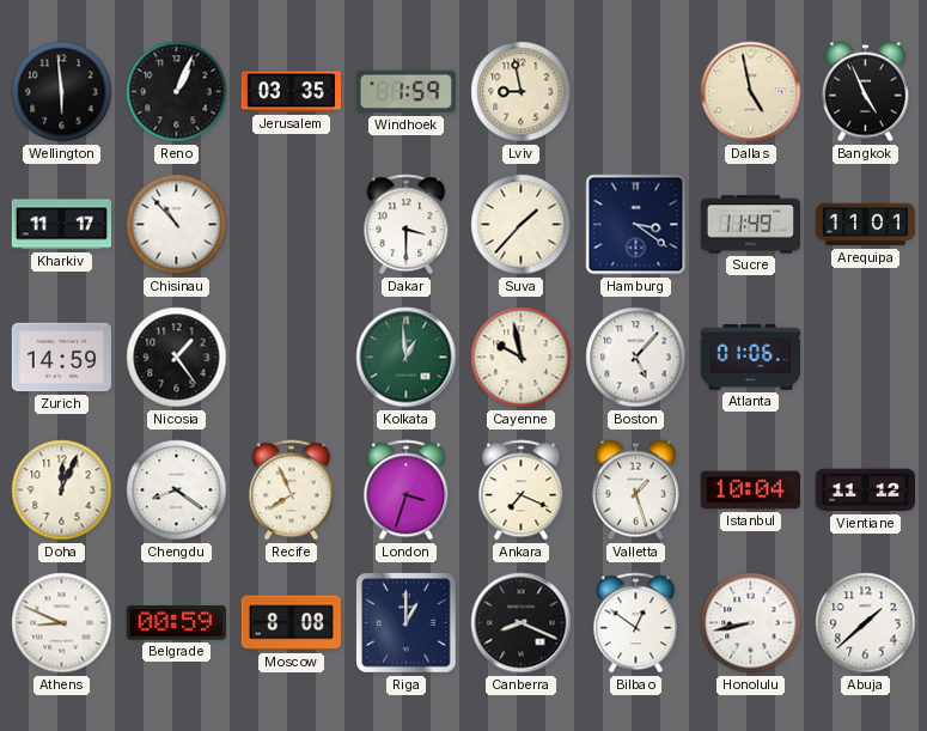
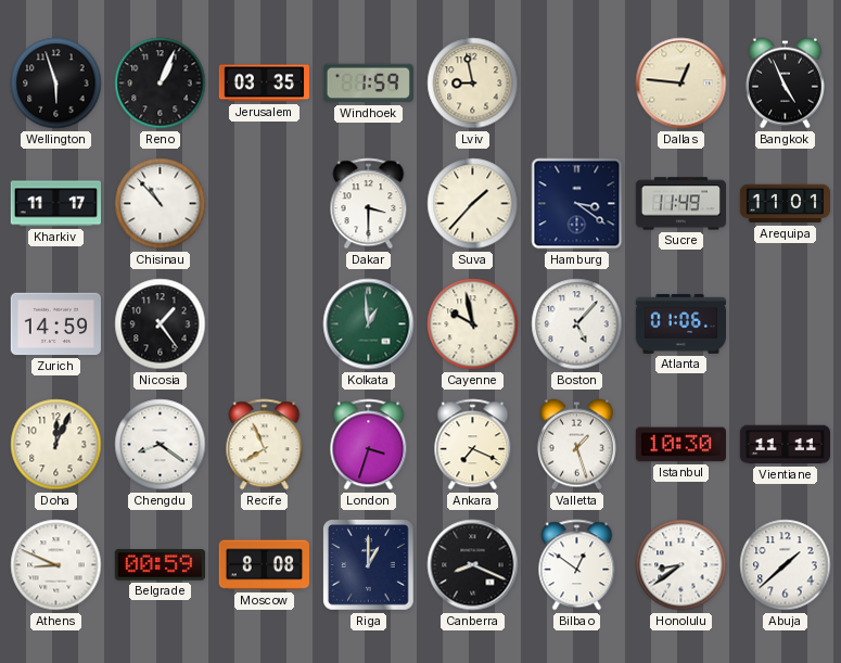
Wellington: 5:59 -> 5:57 (56, 84)
Dallas: 4:58 -> 12:46 (681, 84)
Istanbul: 10:04 -> 10:30 (680, 445)
Vientiane: 11:12 -> 11:11 (786, 445)
Honolulu: 8:43 -> 8:39 (681, 565)
